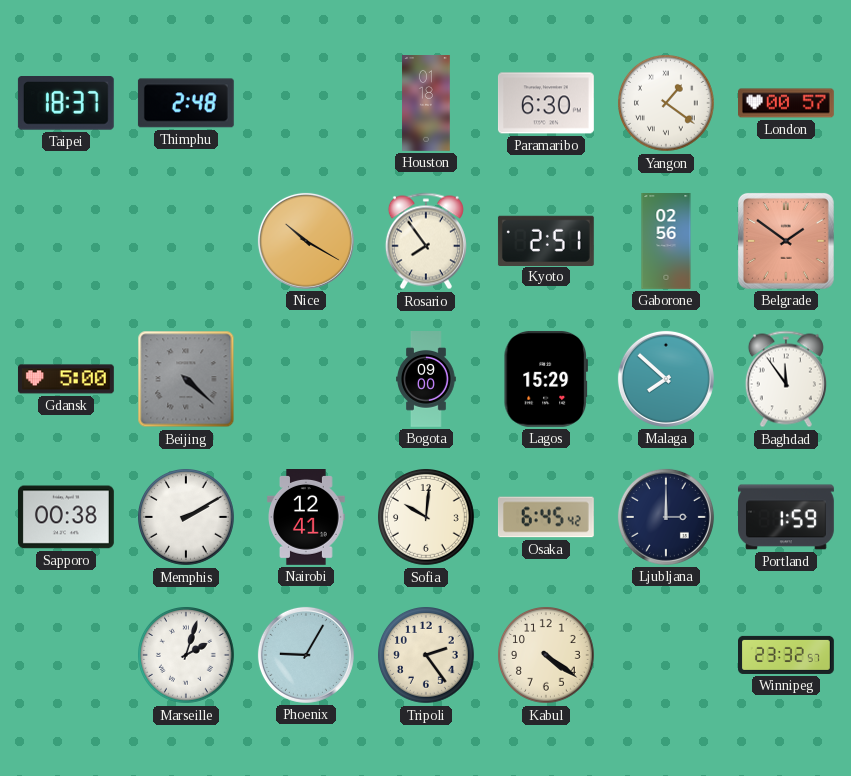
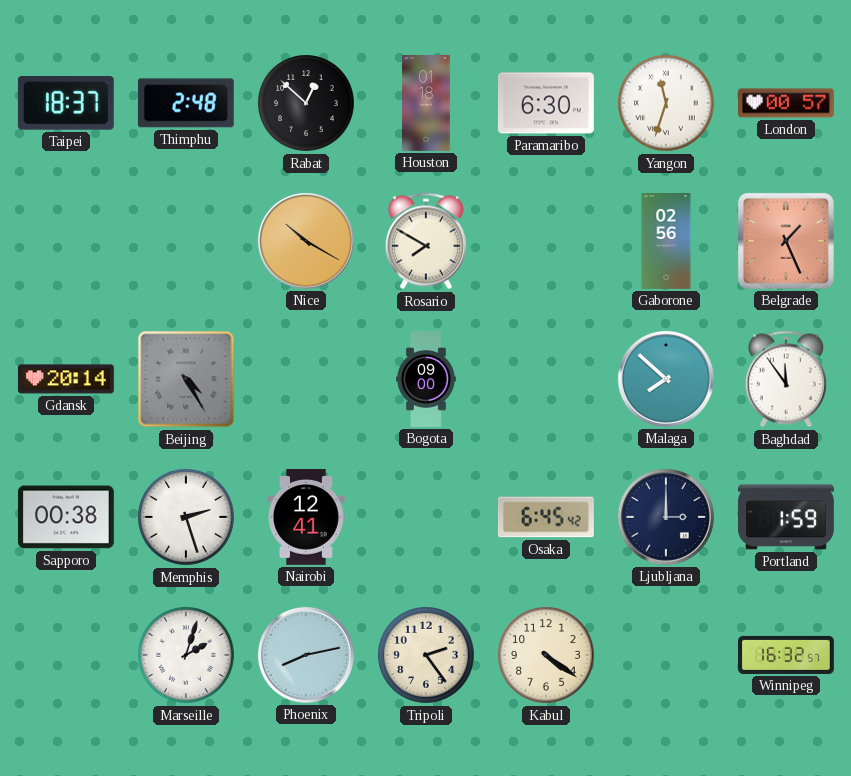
Rabat: none -> 12:52 (307, 104)
Yangon: 1:21 -> 11:33 (667, 104)
Rosario: 7:54 -> 7:50 (426, 241)
Kyoto: 2:51 -> none (546, 240)
Belgrade: 1:51 -> 1:26 (786, 241)
Gdansk: 5:00 -> 20:14 (66, 379)
Beijing: 4:22 -> 4:25 (186, 379)
Lagos: 15:29 -> none (545, 379)
Memphis: 2:10 -> 2:27 (187, 518)
Sofia: 10:01 -> none (427, 518)
Phoenix: 9:05 -> 8:13 (306, 655)
Winnipeg: 23:32 -> 16:32 (787, 655)
